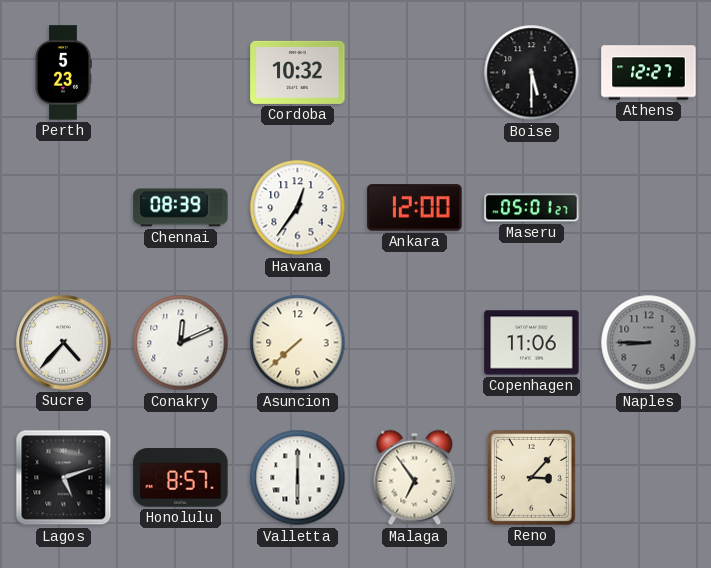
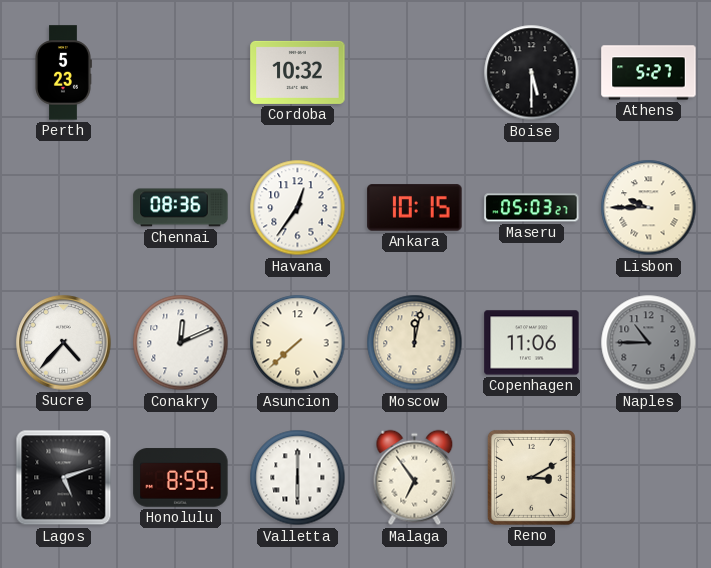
Athens: 12:27 -> 5:27 (649, 73)
Chennai: 08:39 -> 08:36 (181, 208)
Ankara: 12:00 -> 10:15 (415, 208)
Maseru: 05:01 -> 05:03 (532, 208)
Lisbon: none -> 9:45 (649, 208)
Moscow: none -> 12:02 (415, 343)
Naples: 8:45 -> 10:45 (649, 343)
Honolulu: 8:57 -> 8:59 (181, 478)
Reno: 3:07 -> 3:10 (531, 477)
